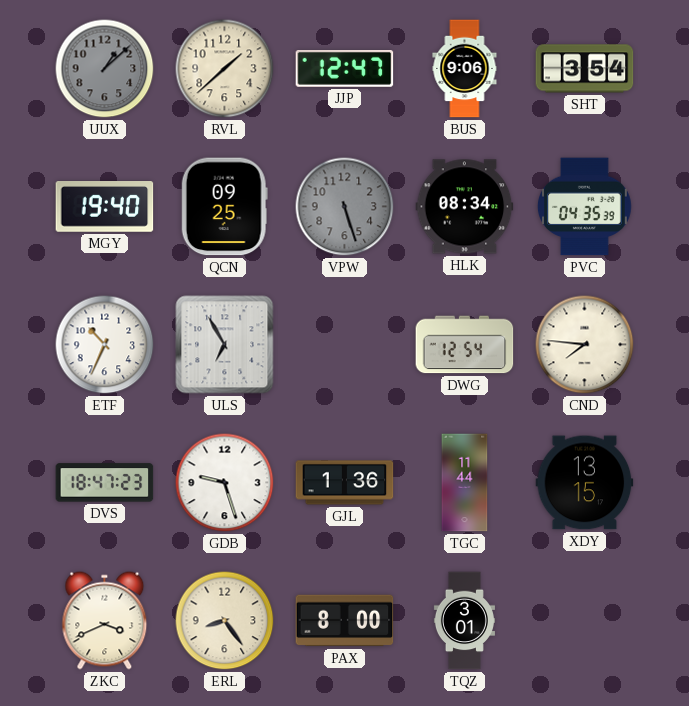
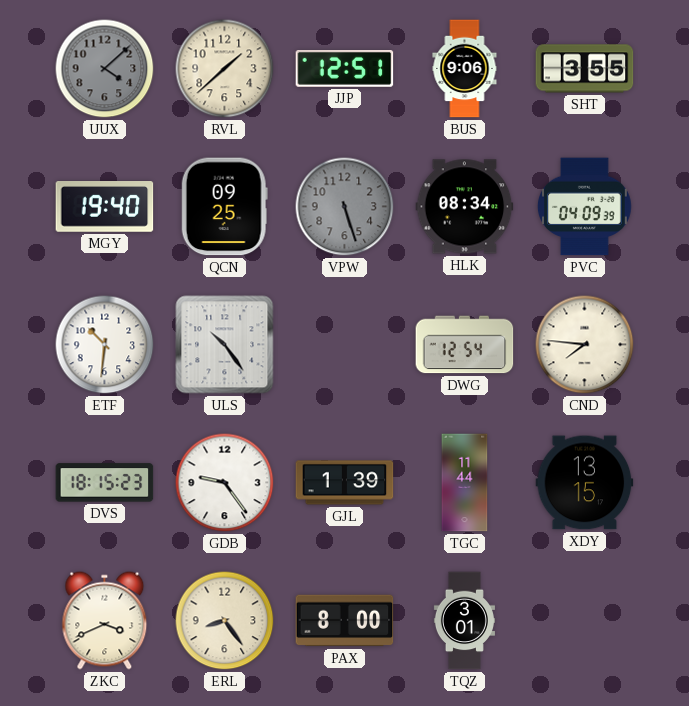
UUX: 1:08 -> 4:08 (105, 69)
JJP: 12:47 -> 12:51 (345, 69)
SHT: 3:54 -> 3:55 (585, 69)
PVC: 04:35 -> 04:09 (585, 207)
ETF: 10:34 -> 10:31 (105, 345)
ULS: 6:55 -> 10:24 (225, 345)
DVS: 18:47 -> 18:15 (105, 483)
GDB: 9:27 -> 9:24 (225, 483)
GJL: 1:36 -> 1:39 (345, 483)
